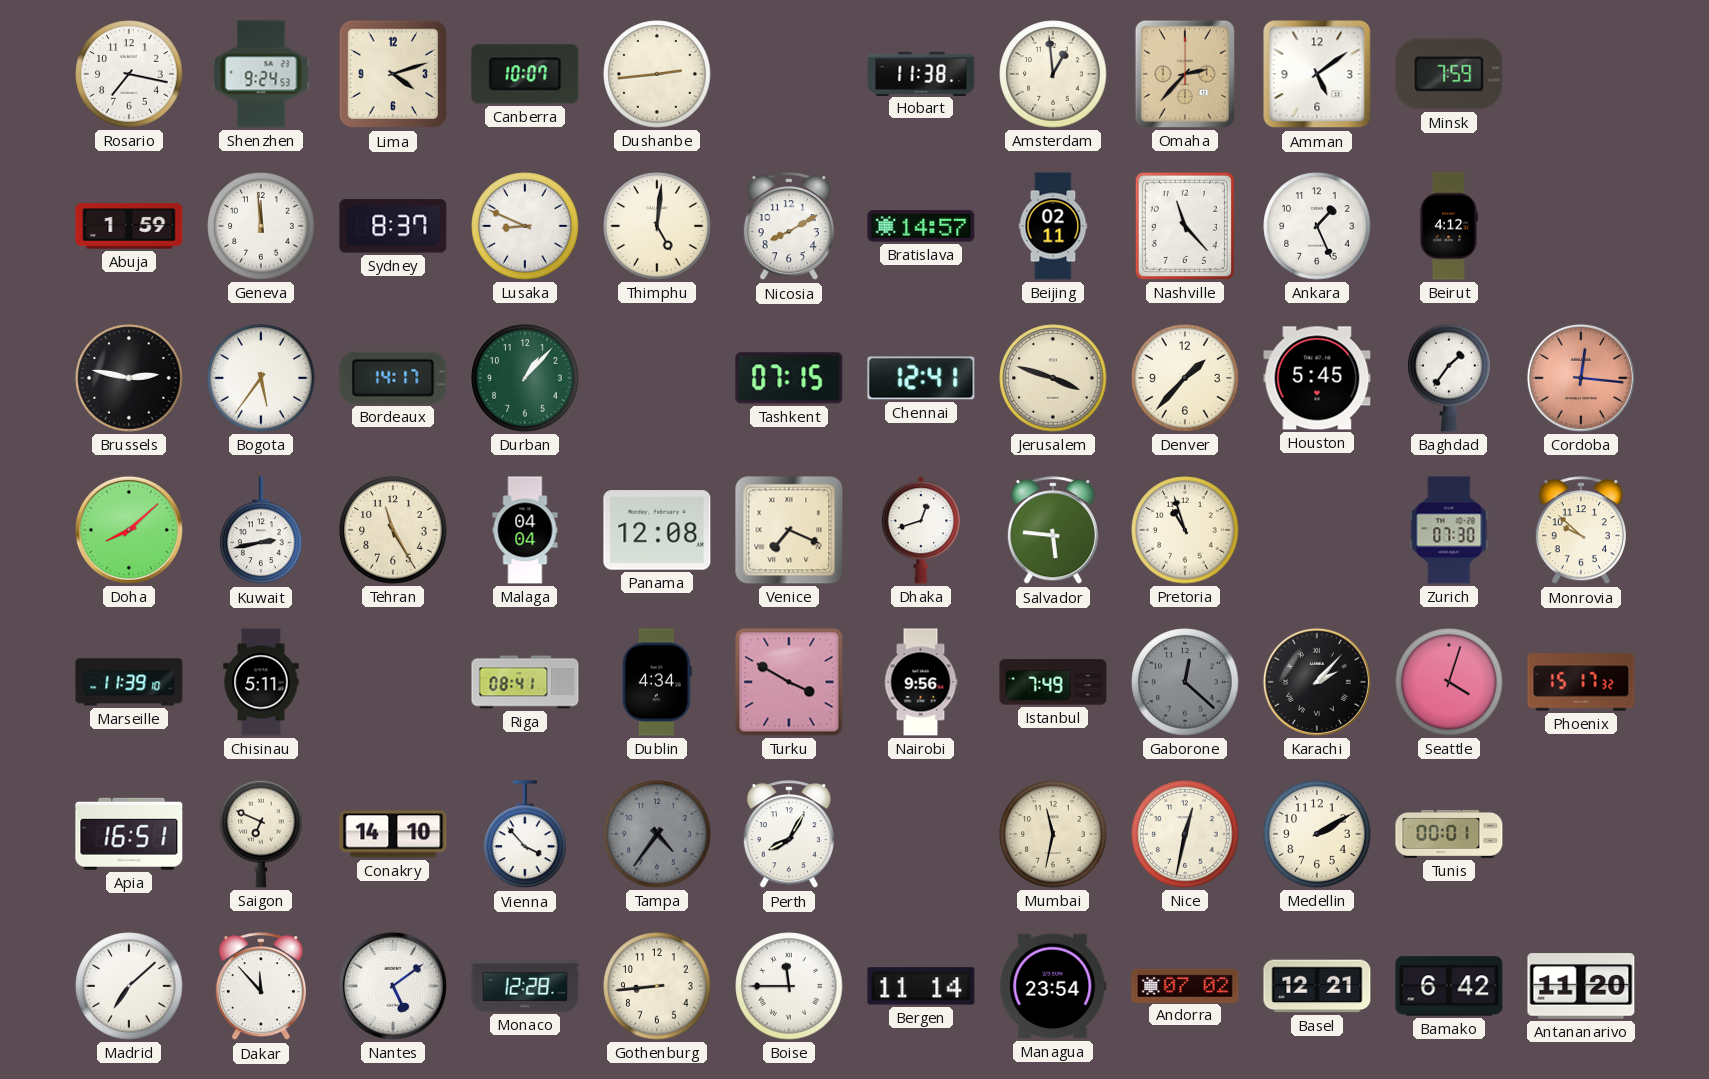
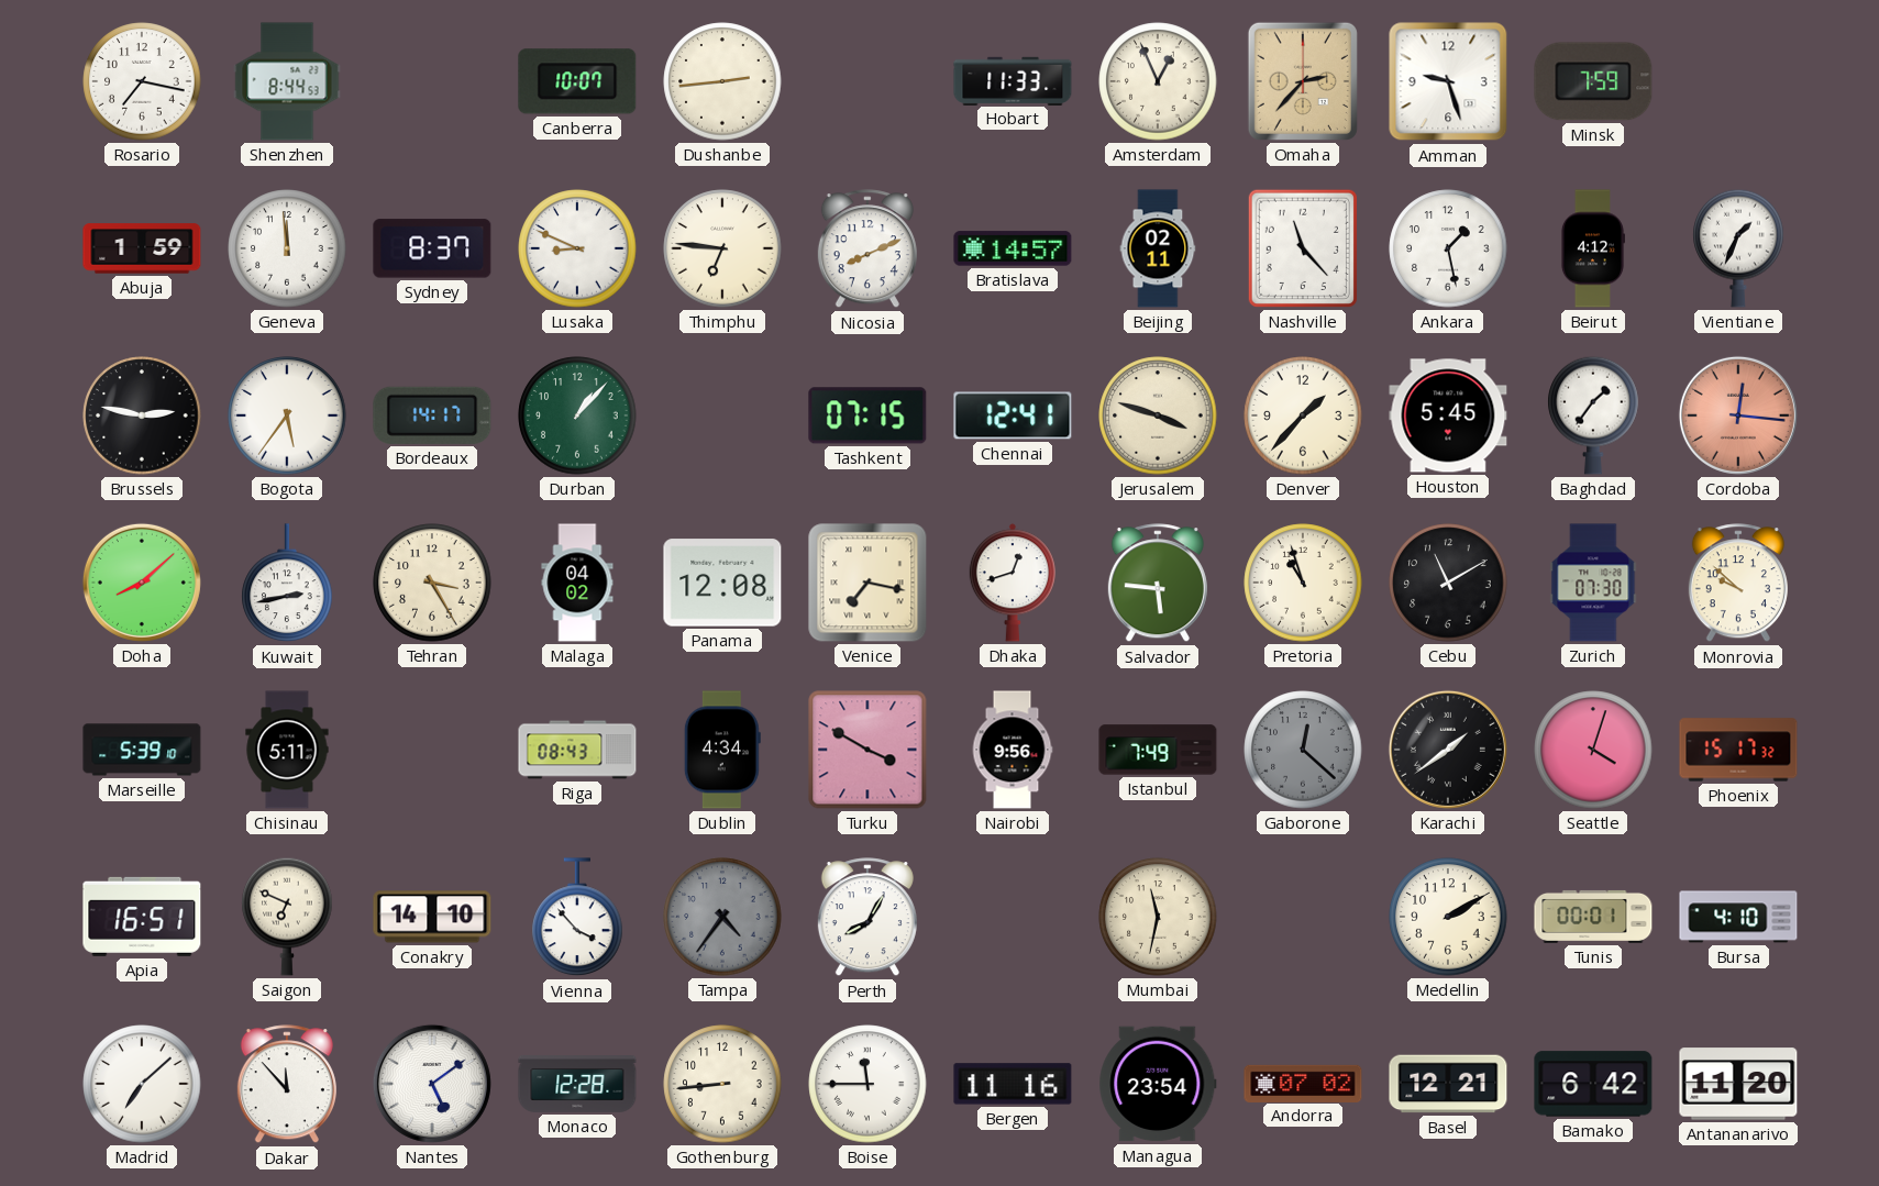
Shenzhen: 9:24 -> 8:44 (287, 81)
Lima: 4:12 -> none (393, 74)
Hobart: 11:38 -> 11:33 (1013, 80)
Amsterdam: 12:59 -> 12:56 (1158, 81)
Amman: 5:09 -> 9:27 (1448, 81)
Thimphu: 5:01 -> 6:46 (722, 248)
Nicosia: 8:10 -> 8:11 (867, 250)
Ankara: 1:26 -> 1:28 (1448, 248)
Vientiane: none -> 1:34 (1738, 248)
Tehran: 11:25 -> 3:25 (432, 583)
Malaga: 04:04 -> 04:02 (577, 583)
Venice: 7:19 -> 7:17 (867, 583)
Cebu: none -> 11:10 (1448, 583)
Marseille: 11:39 -> 5:39 (142, 750)
Riga: 08:41 -> 08:43 (577, 750)
Karachi: 2:07 -> 1:39 (1448, 750)
Nice: 12:32 -> none (1185, 834)
Bursa: none -> 4:10 (1738, 917)
Bergen: 11:14 -> 11:16 (1013, 1084)
